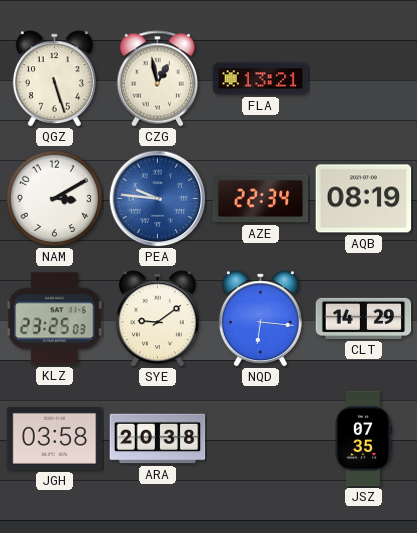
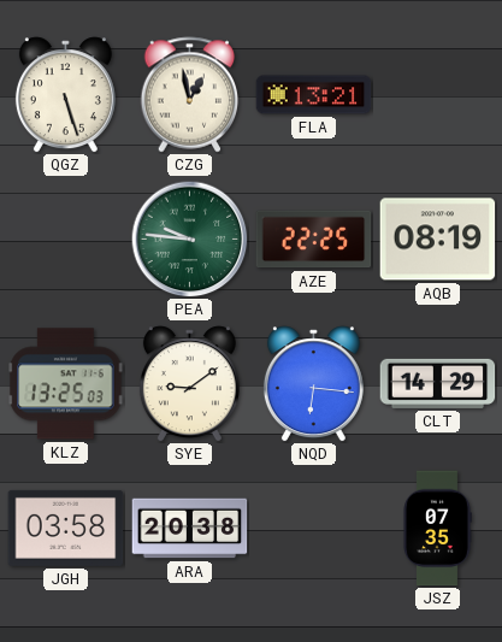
NAM: 3:10 -> none (54, 198)
PEA dial: blue -> green (190, 240)
AZE: 22:34 -> 22:25 (314, 240)
KLZ: 23:25 -> 13:25 (66, 384)
